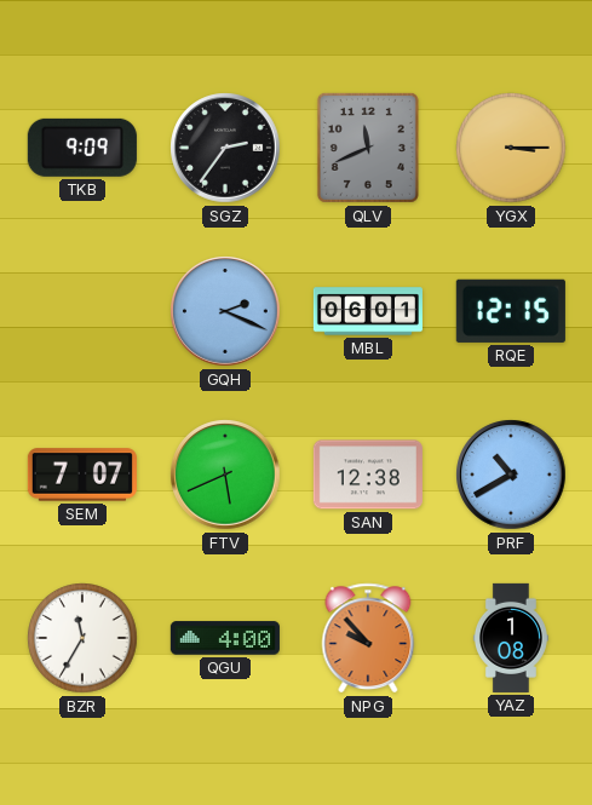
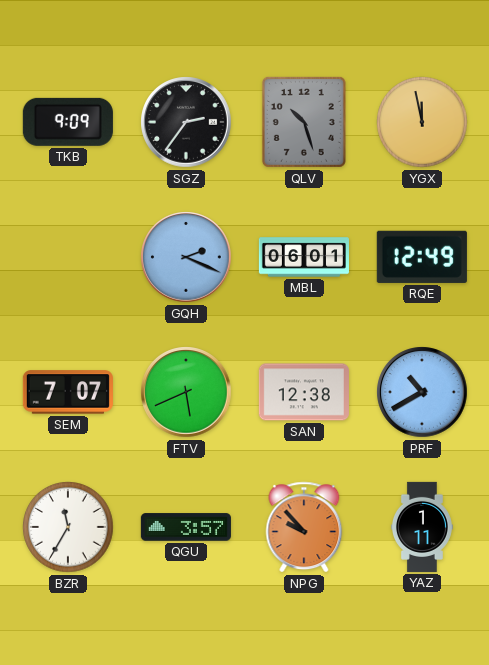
QLV: 11:41 -> 10:27 (304, 122)
YGX: 3:15 -> 11:58 (422, 122)
RQE: 12:15 -> 12:49 (422, 257)
QGU: 4:00 -> 3:57 (186, 527)
YAZ: 1:08 -> 1:11 (422, 527)
